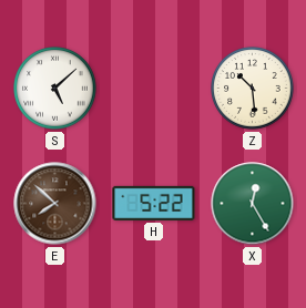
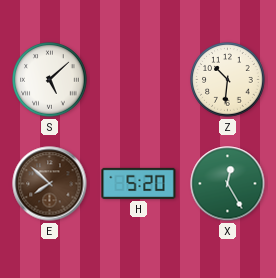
Z: 10:29 -> 10:31 (228, 80)
H: 5:22 -> 5:20 (139, 183)
